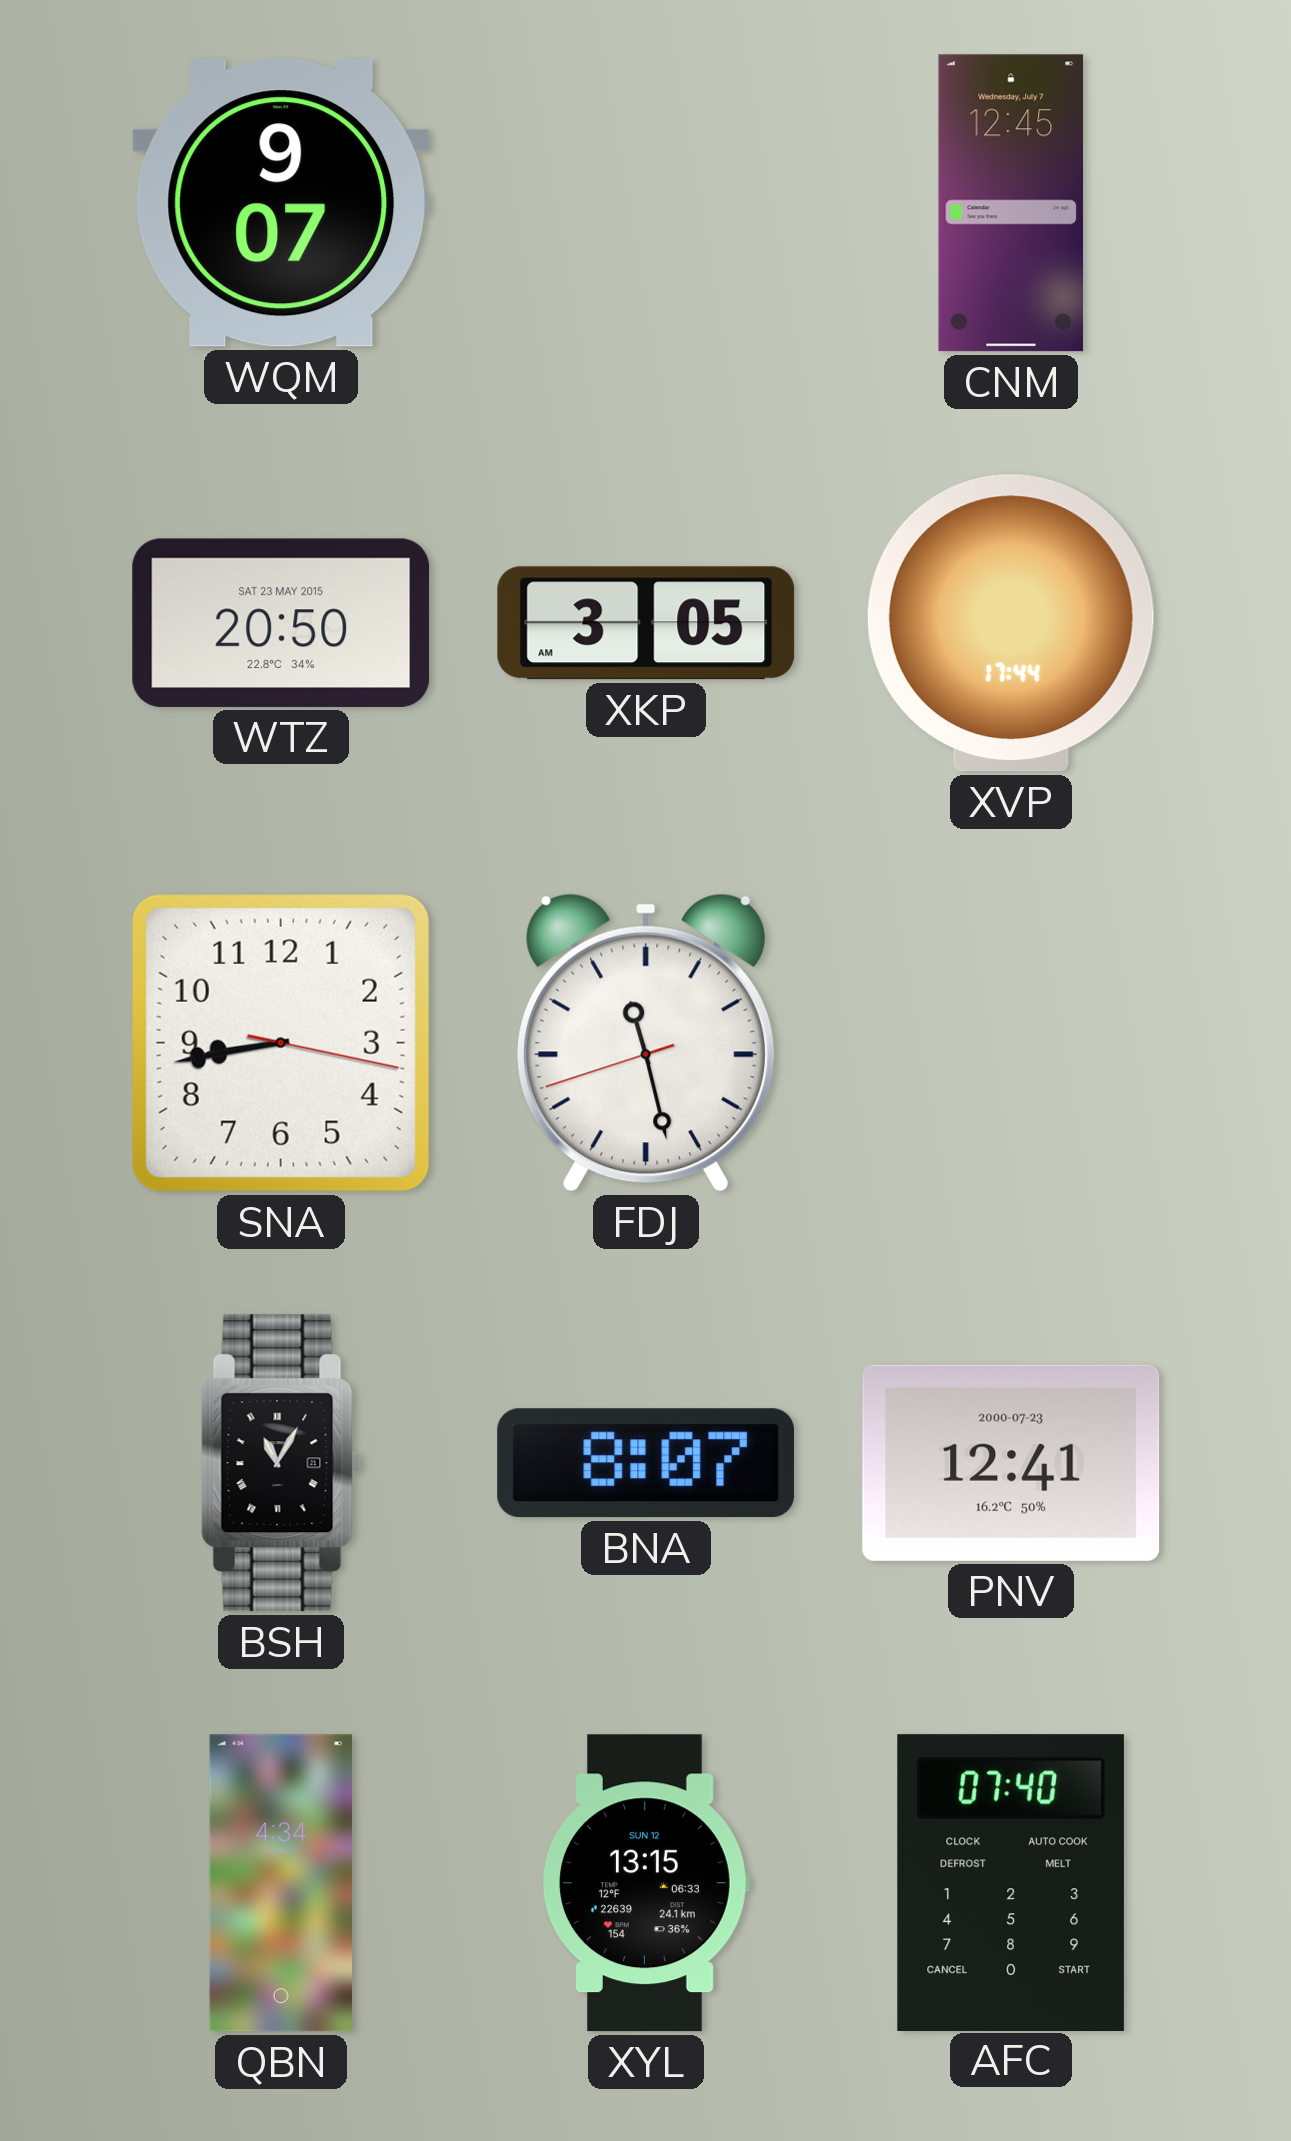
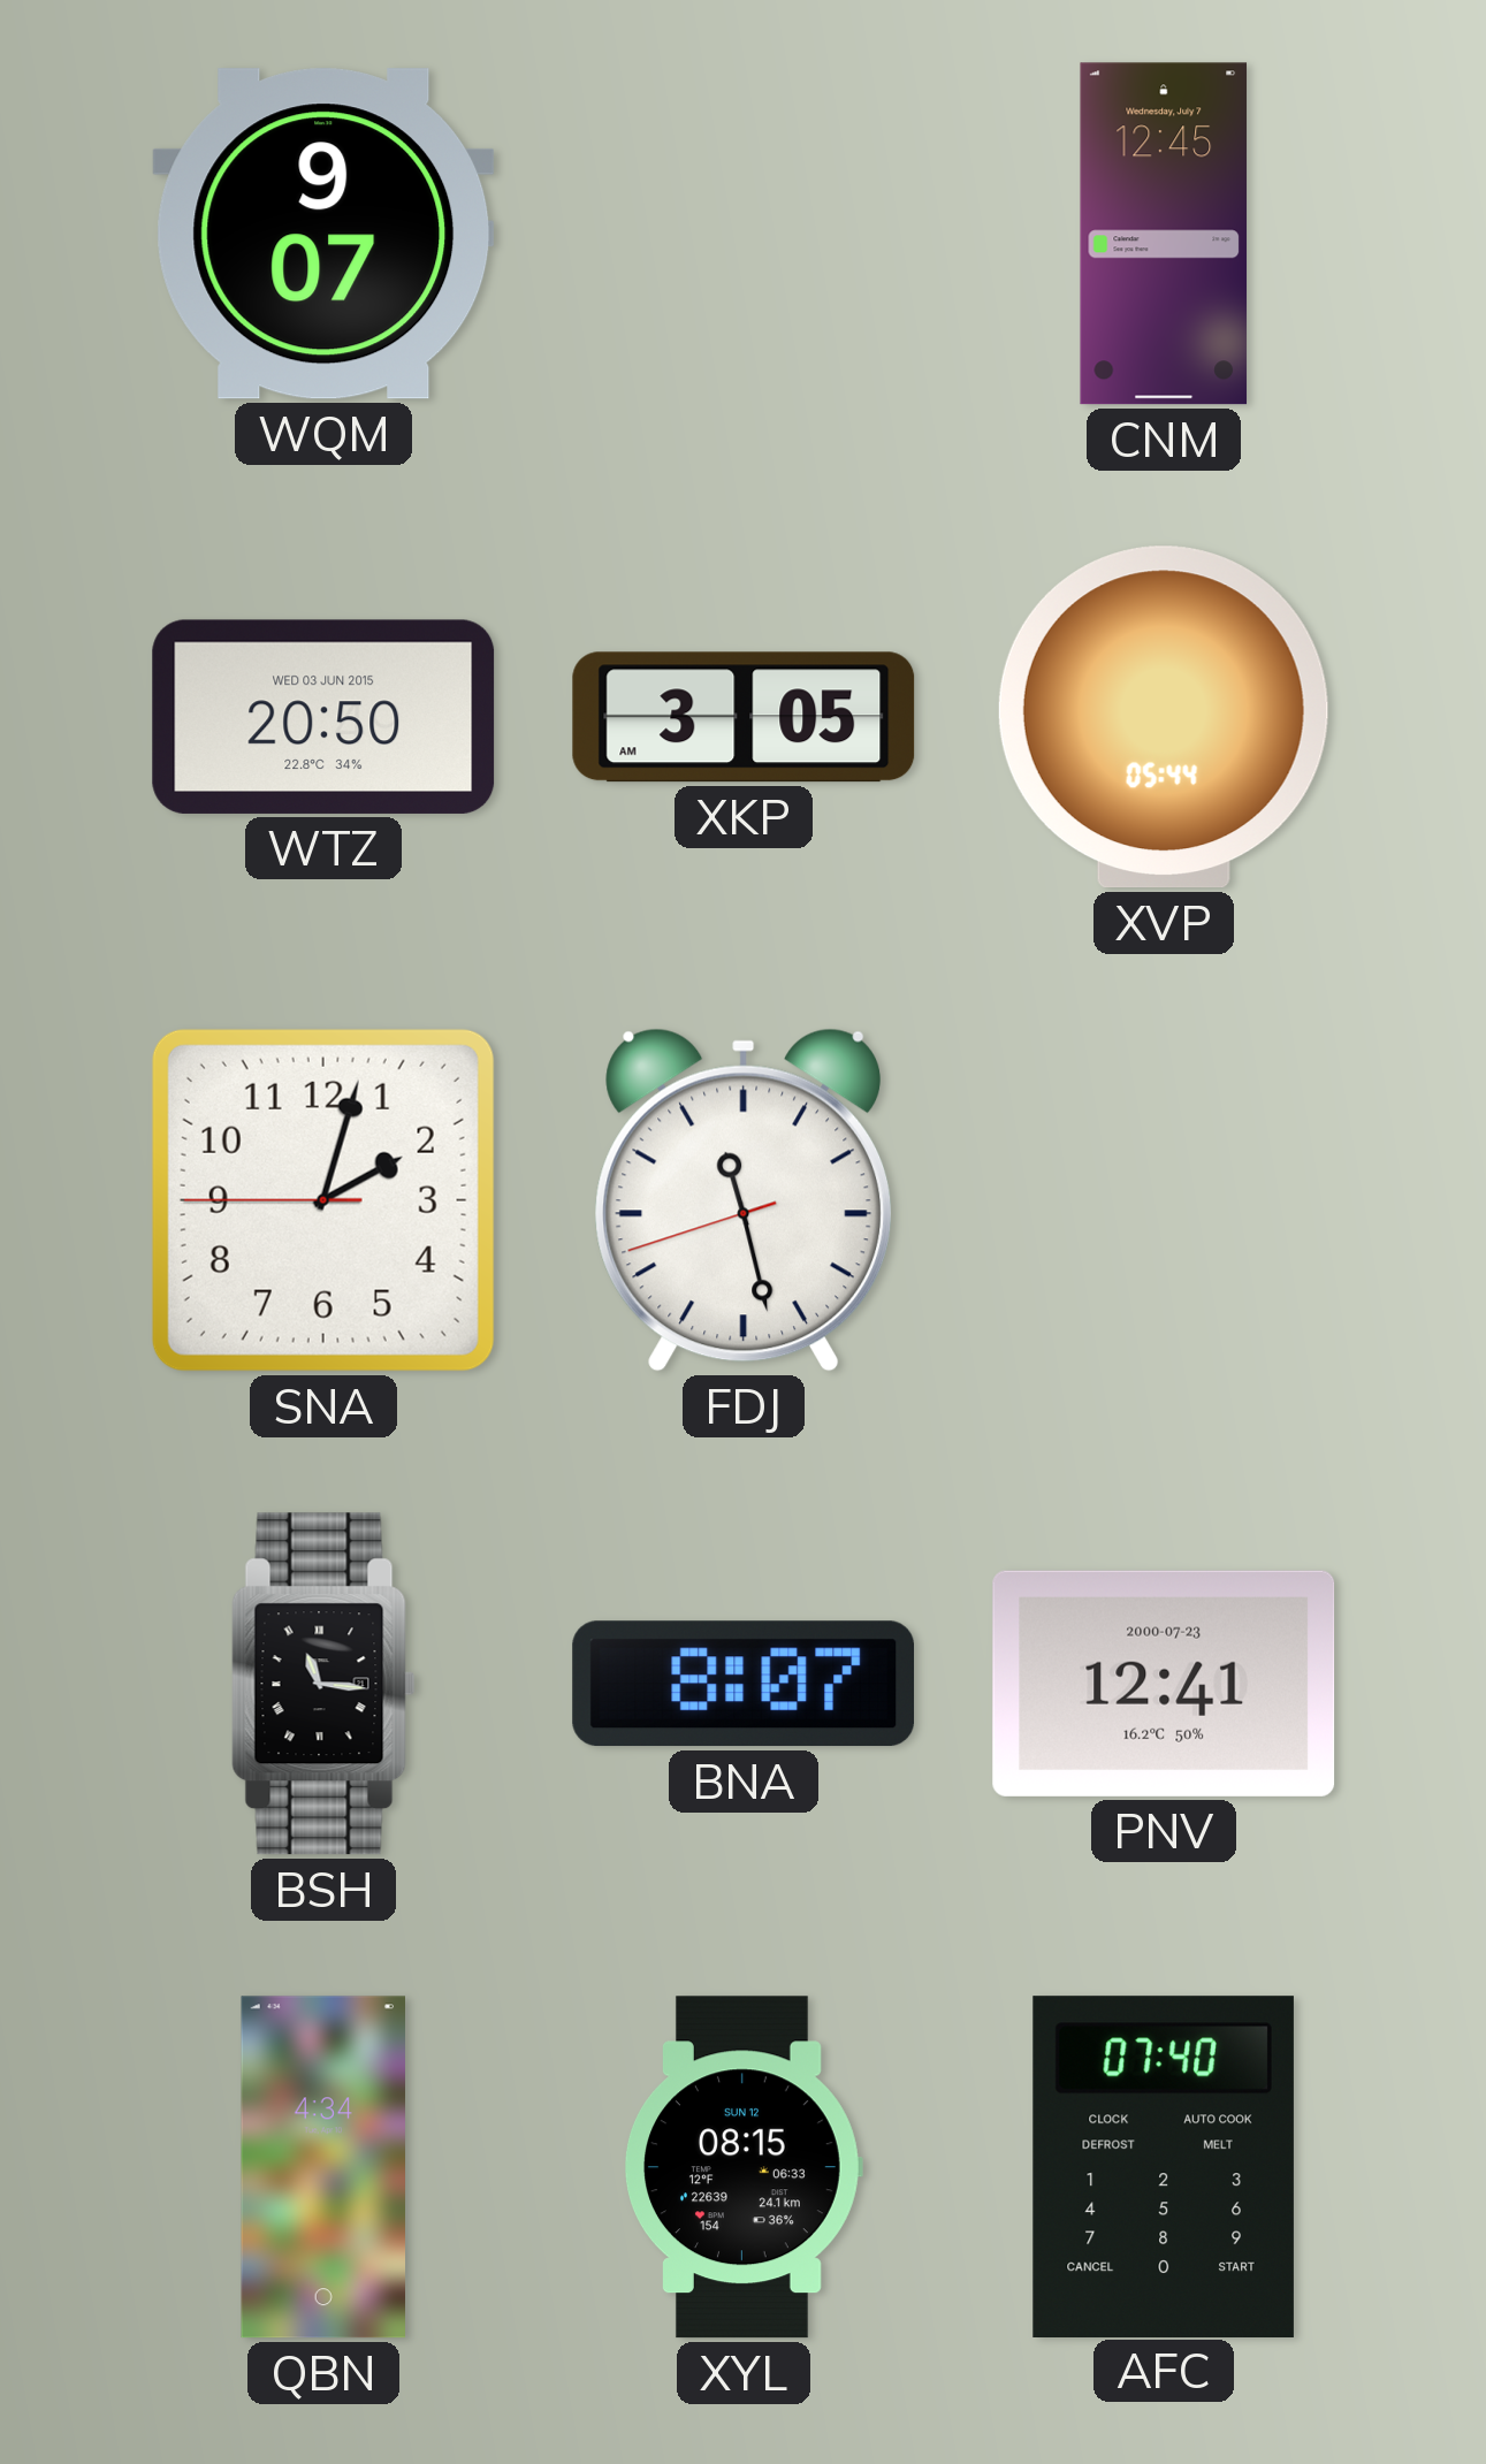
WTZ date: SAT 23 MAY 2015 -> WED 03 JUN 2015 (323, 717)
XVP: 17:44 -> 05:44 (1164, 717)
SNA: 8:43 -> 2:02 (323, 1200)
BSH: 11:05 -> 11:16 (323, 1684)
XYL: 13:15 -> 08:15 (744, 2167)
